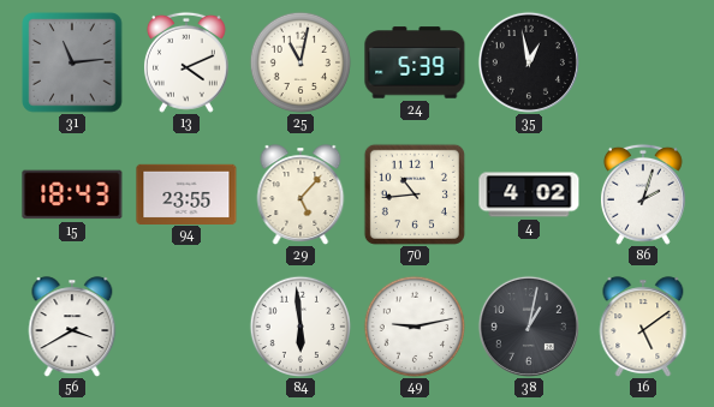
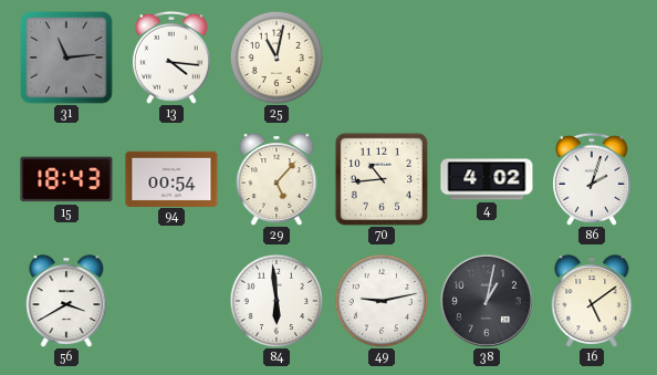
13: 4:11 -> 4:16 (171, 58)
24: 5:39 -> none (415, 62)
35: 12:58 -> none (529, 62)
94: 23:55 -> 00:54 (171, 178)
